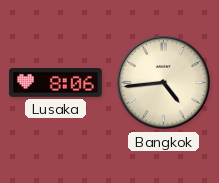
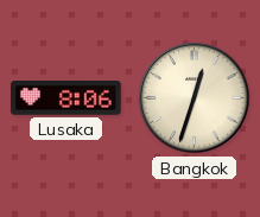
Bangkok: 4:44 -> 12:33 (195, 98)
